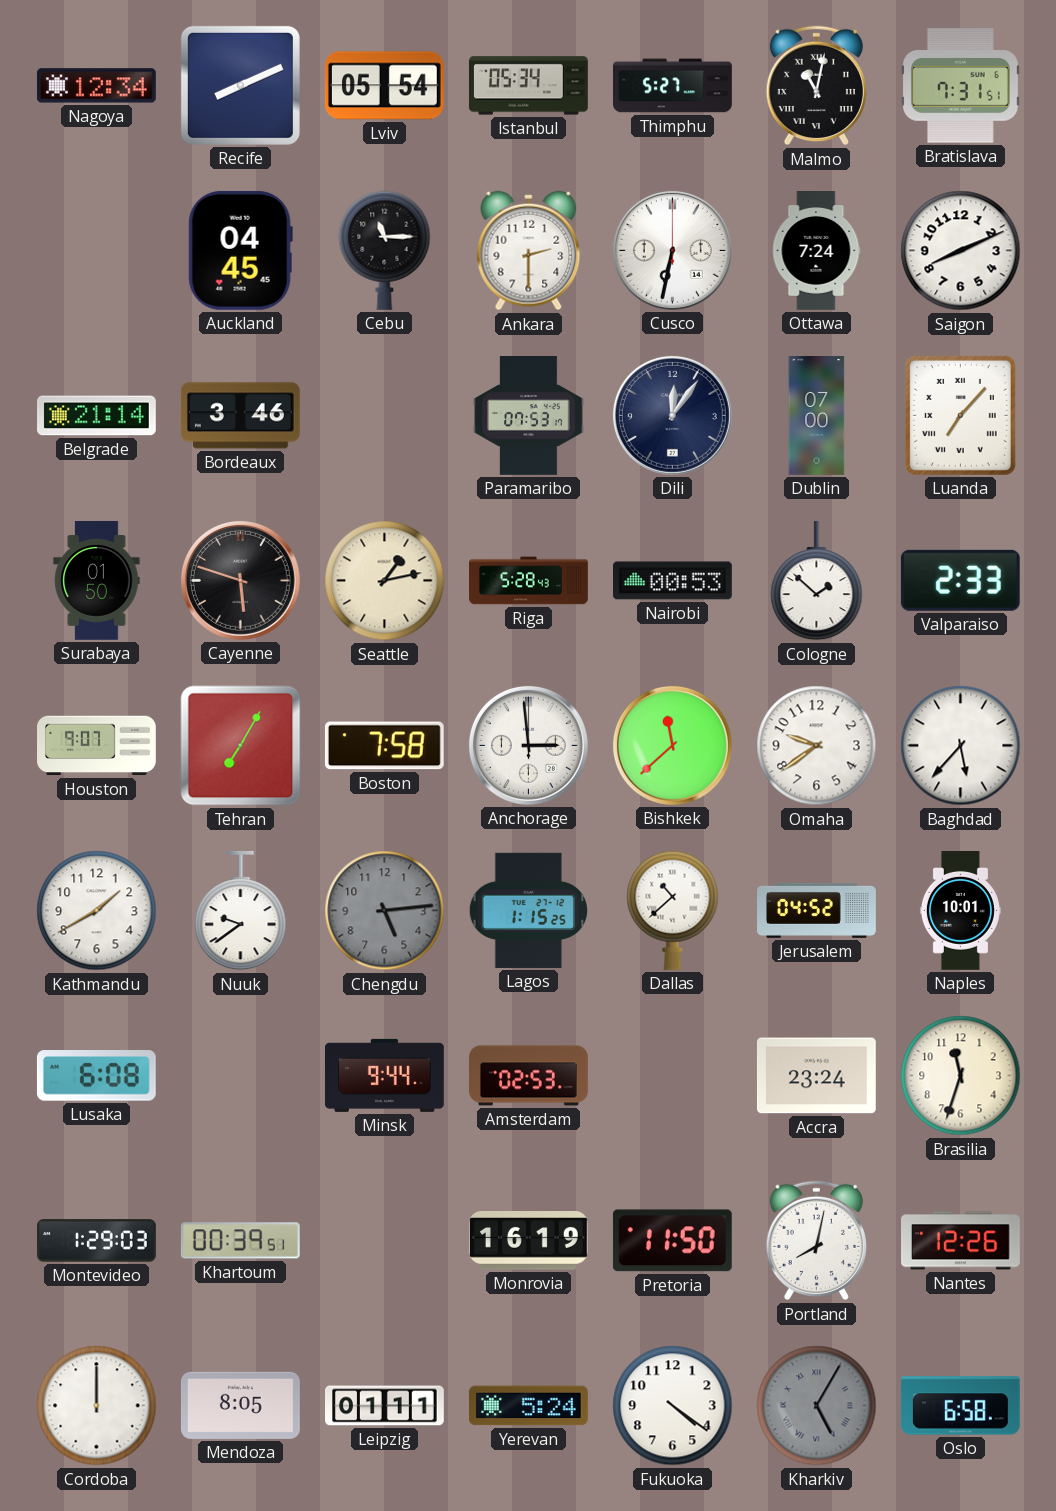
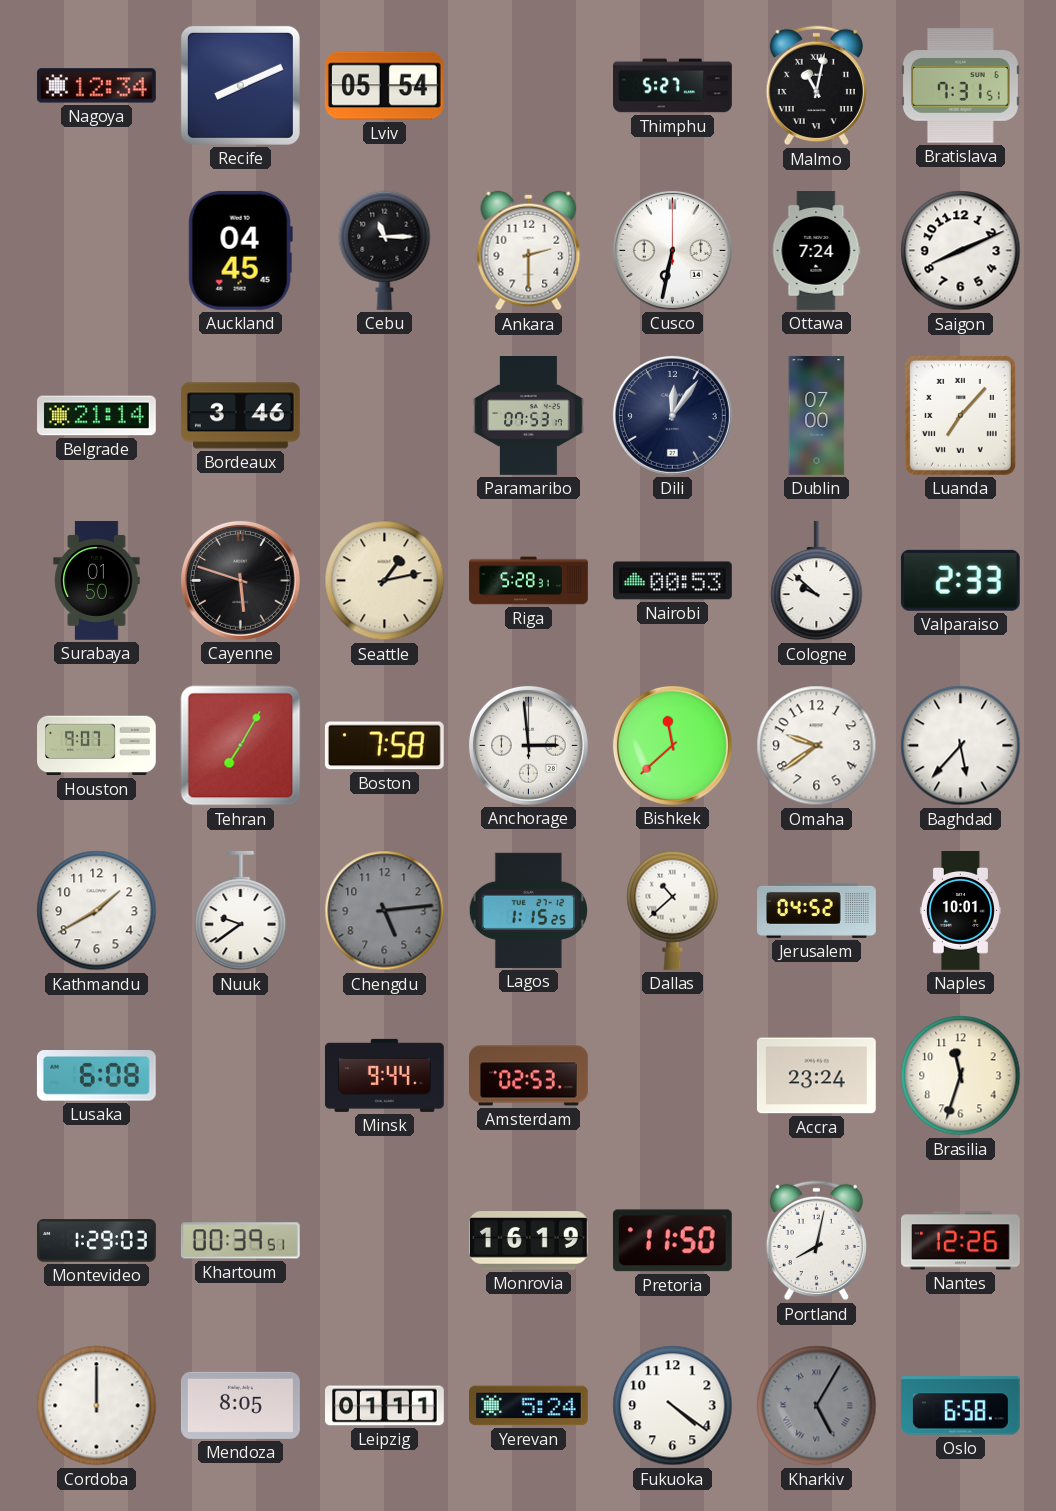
Istanbul: 05:34 -> none (528, 86)
Riga: 5:28:43 -> 5:28:31 (529, 581)
Cologne: 1:52 -> 9:52 (817, 581)
